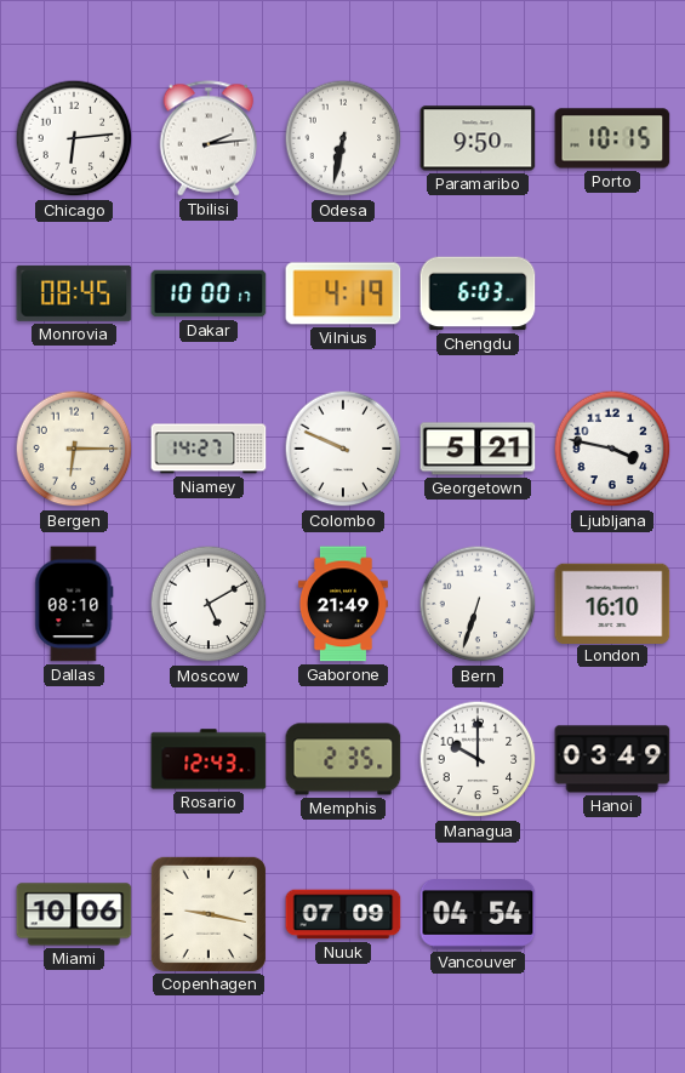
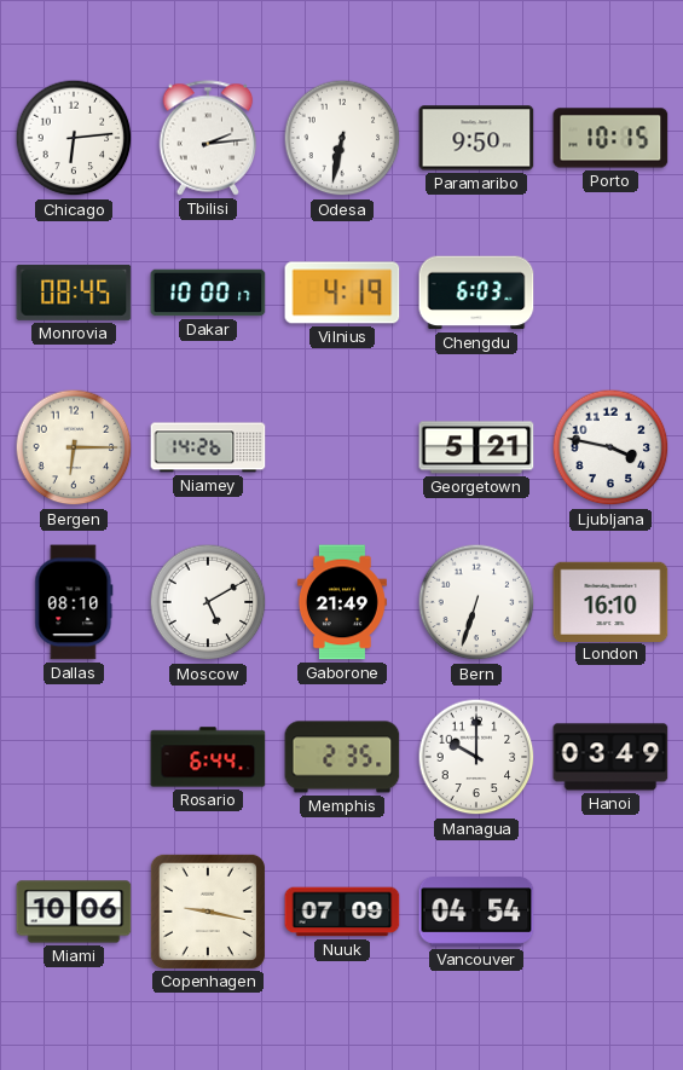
Niamey: 14:27 -> 14:26 (208, 447)
Colombo: 9:49 -> none (343, 449)
Rosario: 12:43 -> 6:44 (208, 757)
